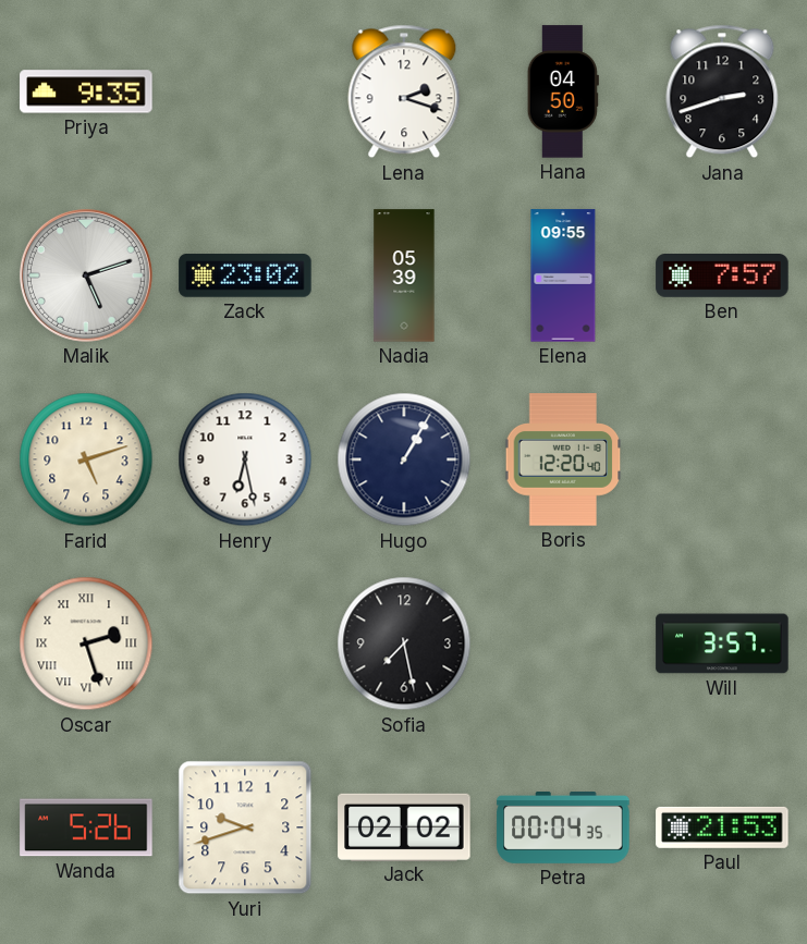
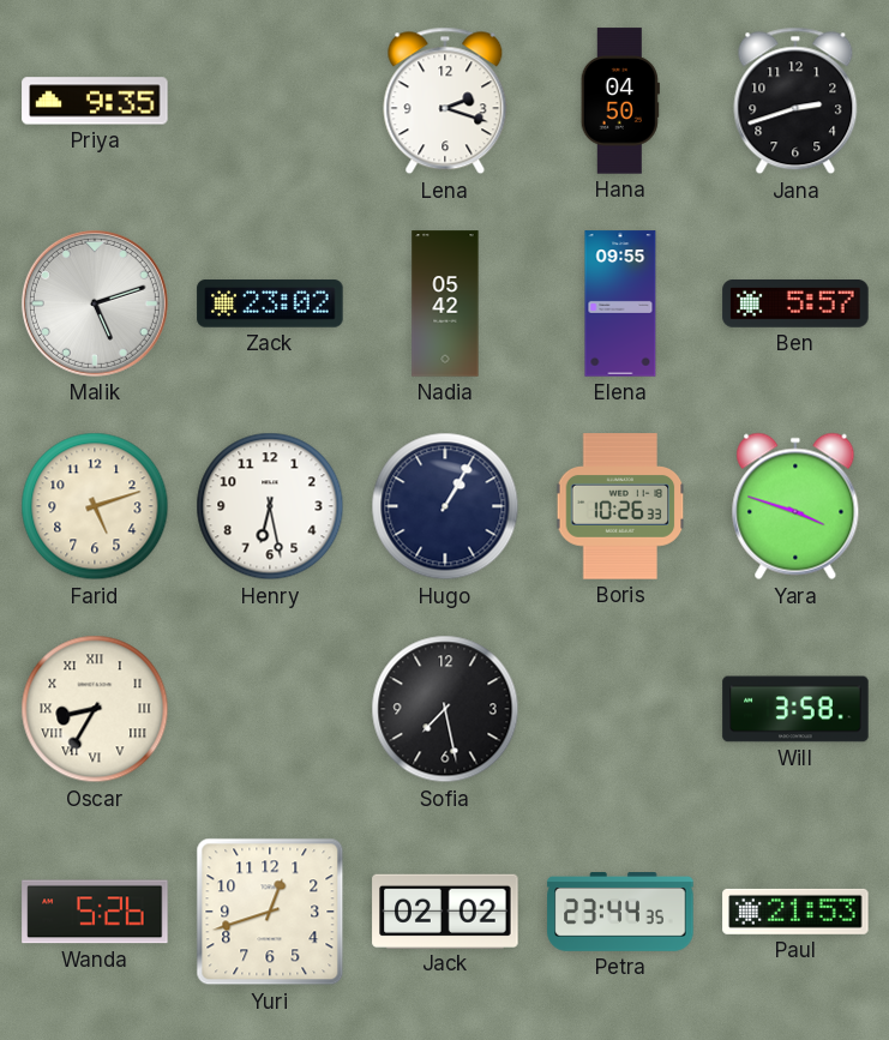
Nadia: 05:39 -> 05:42 (445, 303)
Ben: 7:57 -> 5:57 (795, 305)
Boris: 12:20 -> 10:26 (620, 506)
Yara: none -> 3:48 (795, 506)
Oscar: 2:27 -> 8:35 (95, 709)
Will: 3:57 -> 3:58 (795, 709)
Yuri: 9:42 -> 12:42 (270, 912)
Petra: 00:04 -> 23:44 (620, 913)
